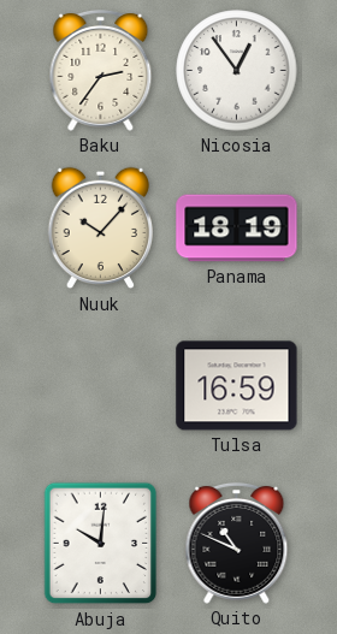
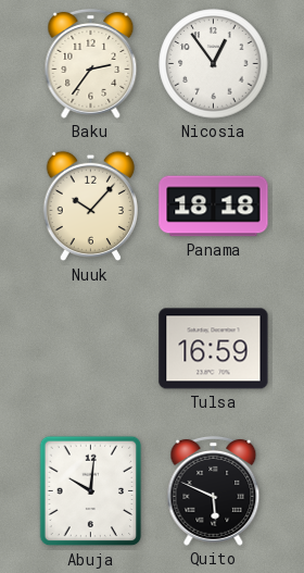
Panama: 18:19 -> 18:18 (214, 207)
Quito: 10:49 -> 5:49 (214, 490)
